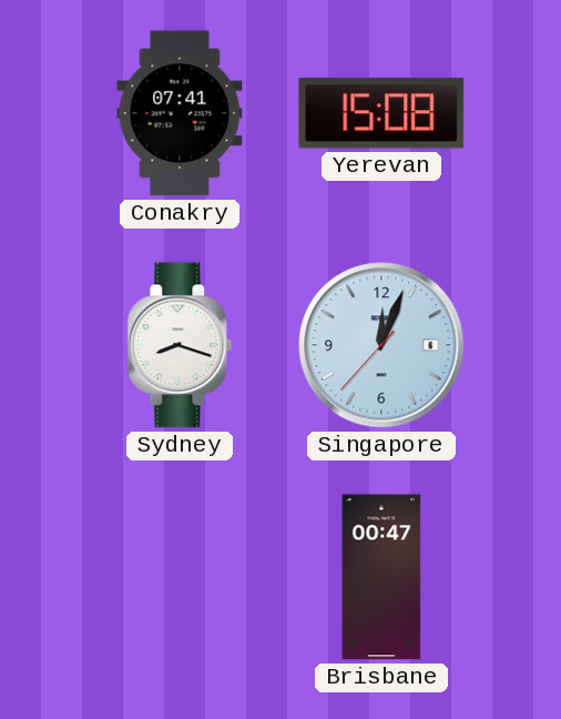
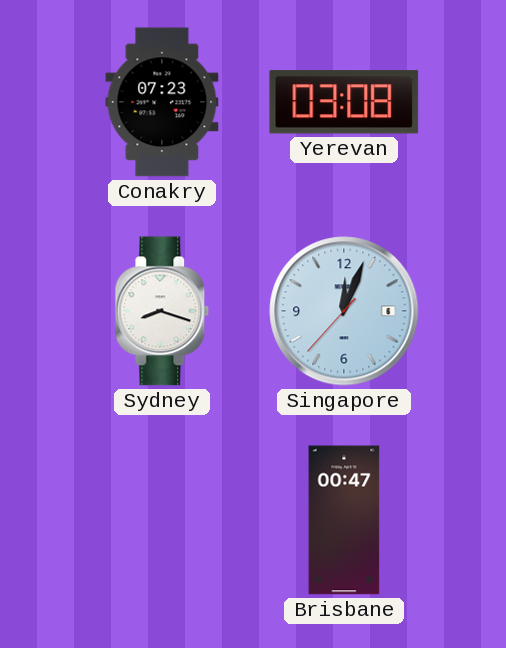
Conakry: 07:41 -> 07:23 (162, 102)
Yerevan: 15:08 -> 03:08 (344, 102)
